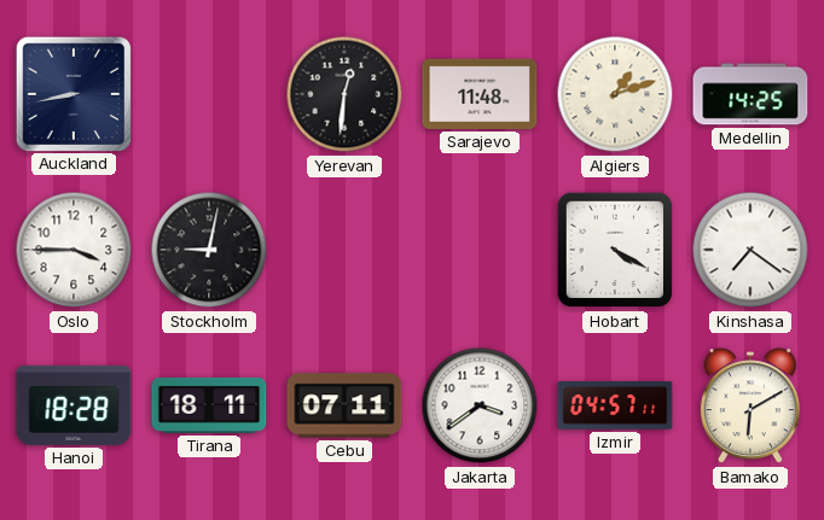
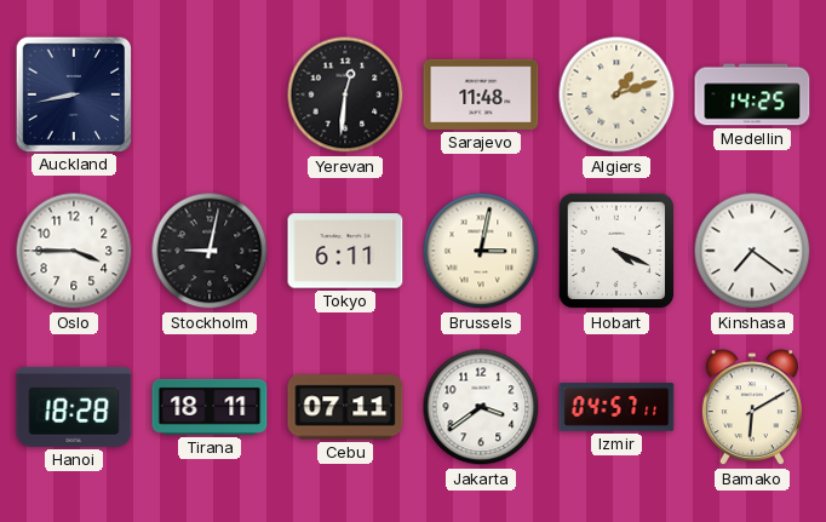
Tokyo: none -> 6:11 (345, 251)
Brussels: none -> 3:02 (481, 251)
Hobart: 4:20 -> 4:19 (616, 251)
